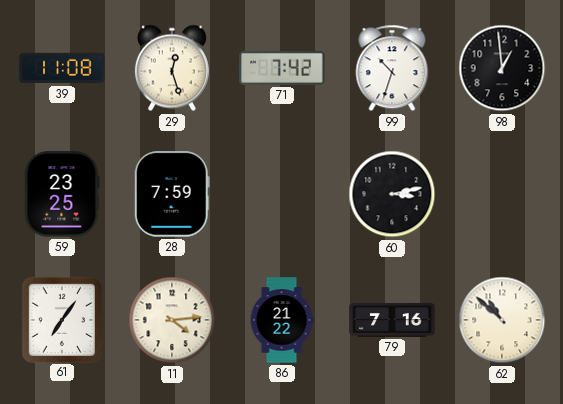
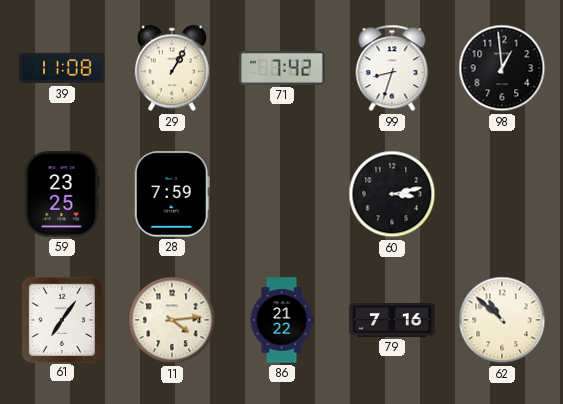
29: 12:27 -> 1:05 (172, 68)
99: 10:33 -> 8:33 (392, 68)
